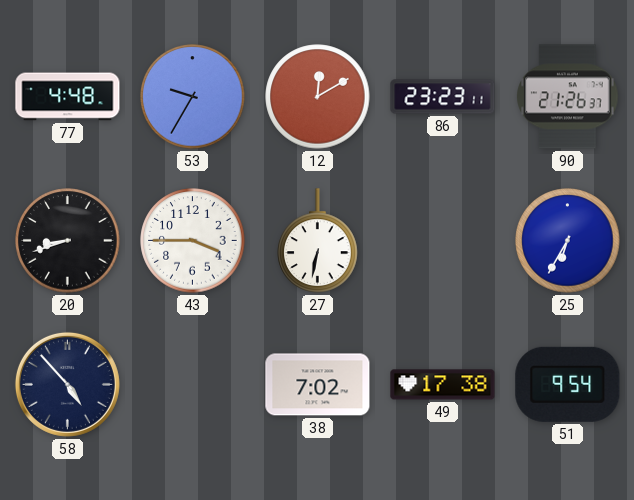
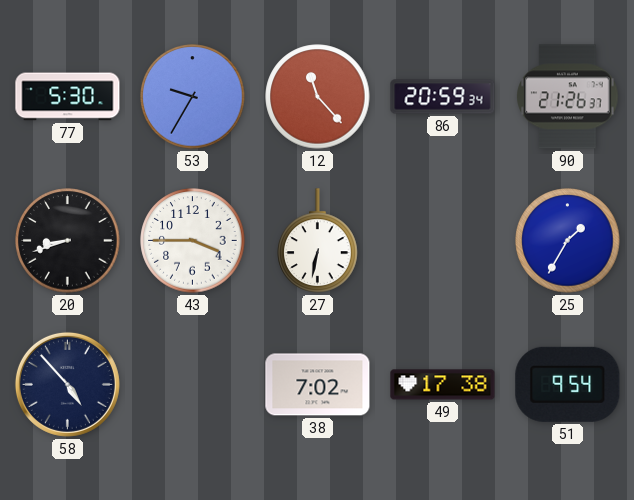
77: 4:48 -> 5:30 (68, 97)
12: 12:10 -> 11:23 (318, 97)
86: 23:23 -> 20:59 (443, 97)
25: 6:35 -> 1:35 (568, 241)
